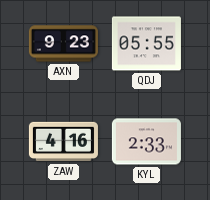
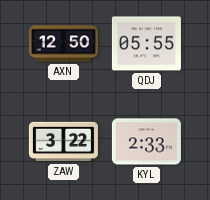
AXN: 9:23 -> 12:50 (63, 44)
ZAW: 4:16 -> 3:22 (63, 142)
